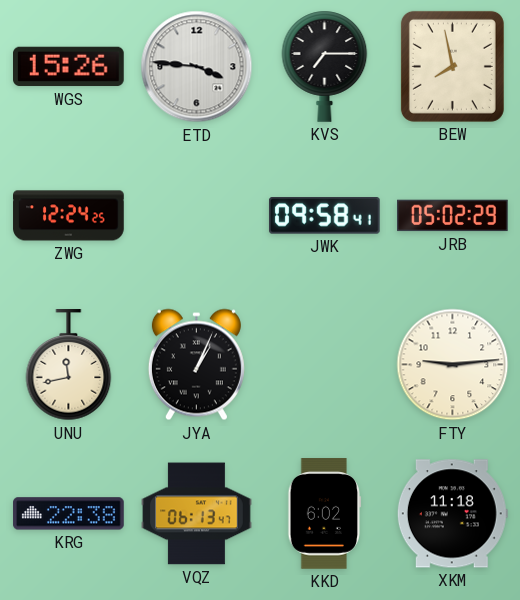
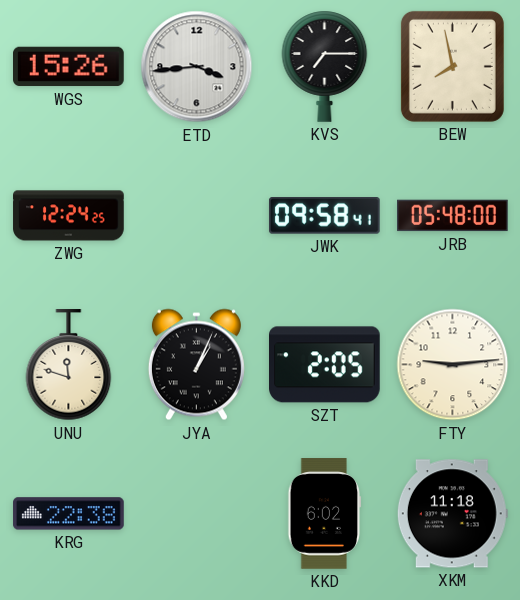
ETD: 3:46 -> 3:44 (197, 67)
JRB: 05:02 -> 05:48 (453, 216)
UNU: 11:43 -> 11:48 (69, 365)
SZT: none -> 2:05 (325, 365)
VQZ: 06:13 -> none (197, 514)
